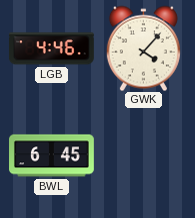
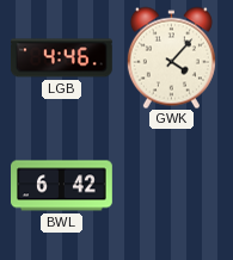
BWL: 6:45 -> 6:42 (62, 186)
